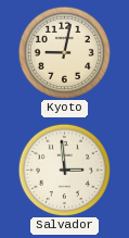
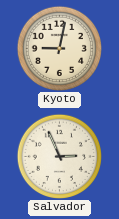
Salvador: 2:59 -> 2:56 (59, 156)
